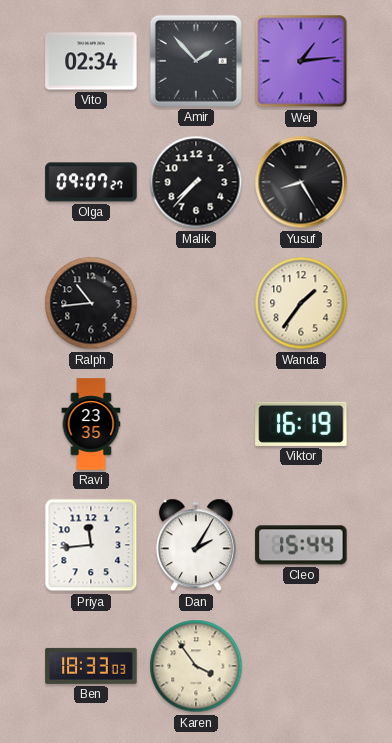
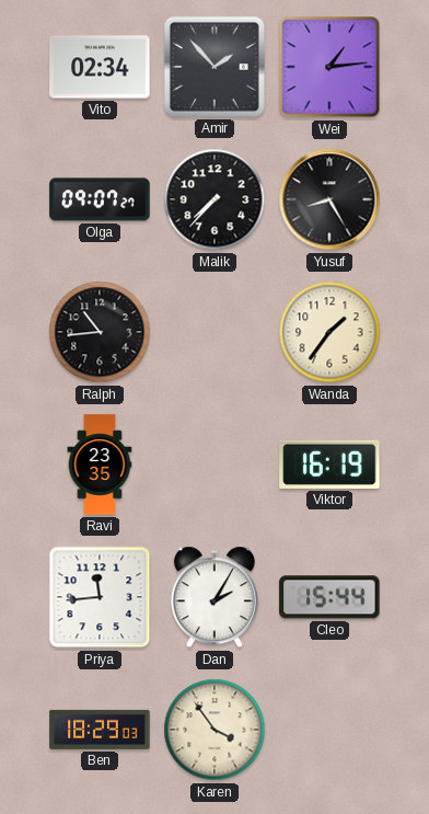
Ben: 18:33 -> 18:29 (100, 730)
